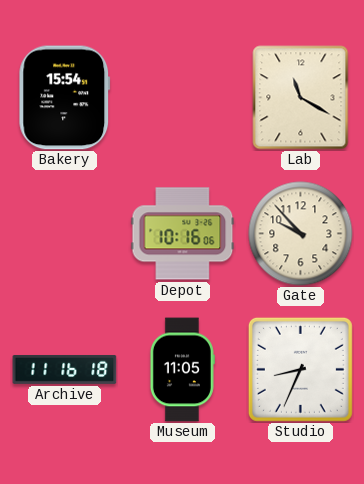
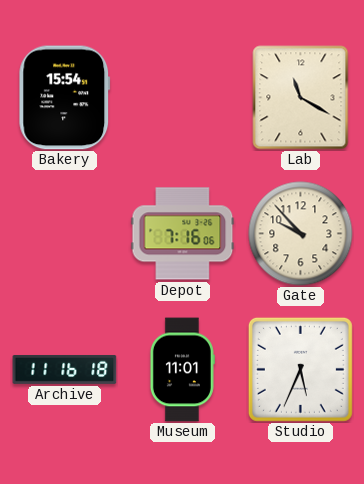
Depot: 10:16 -> 7:16 (183, 234)
Museum: 11:05 -> 11:01 (182, 370)
Studio: 8:34 -> 5:34 (300, 369)
